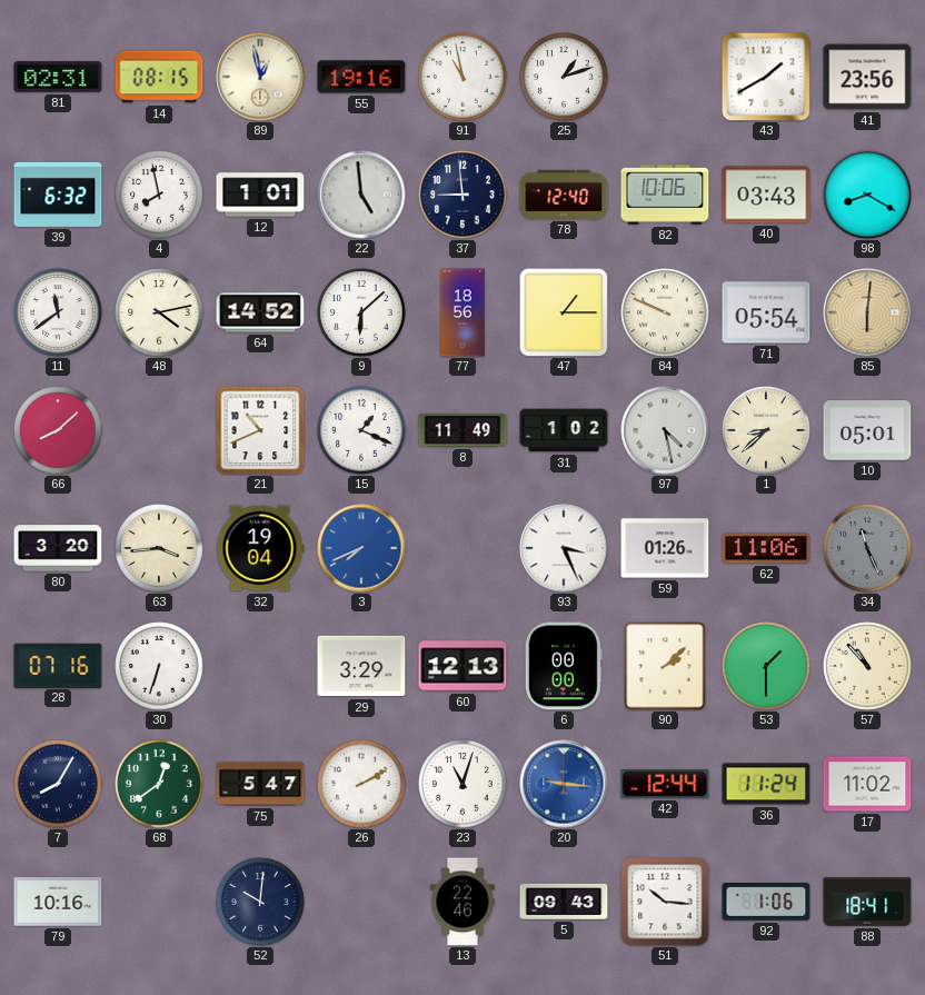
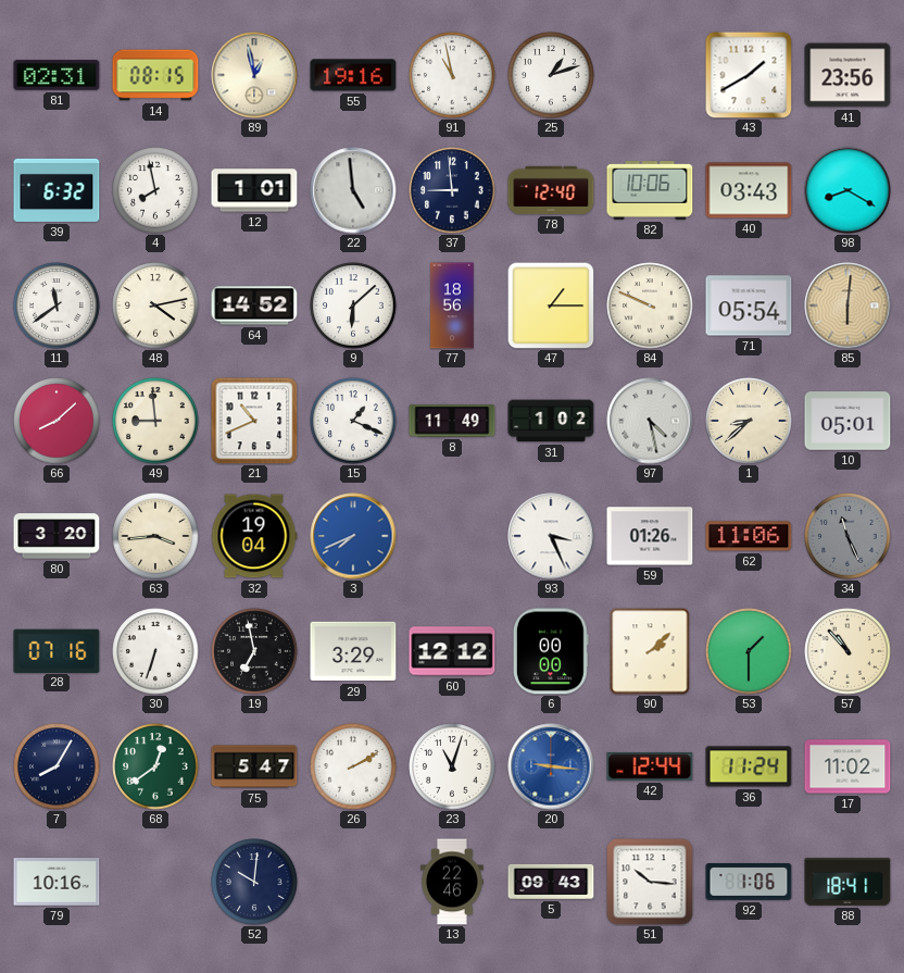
49: none -> 8:59 (155, 421)
19: none -> 6:58 (254, 651)
60: 12:13 -> 12:12 (452, 651)
